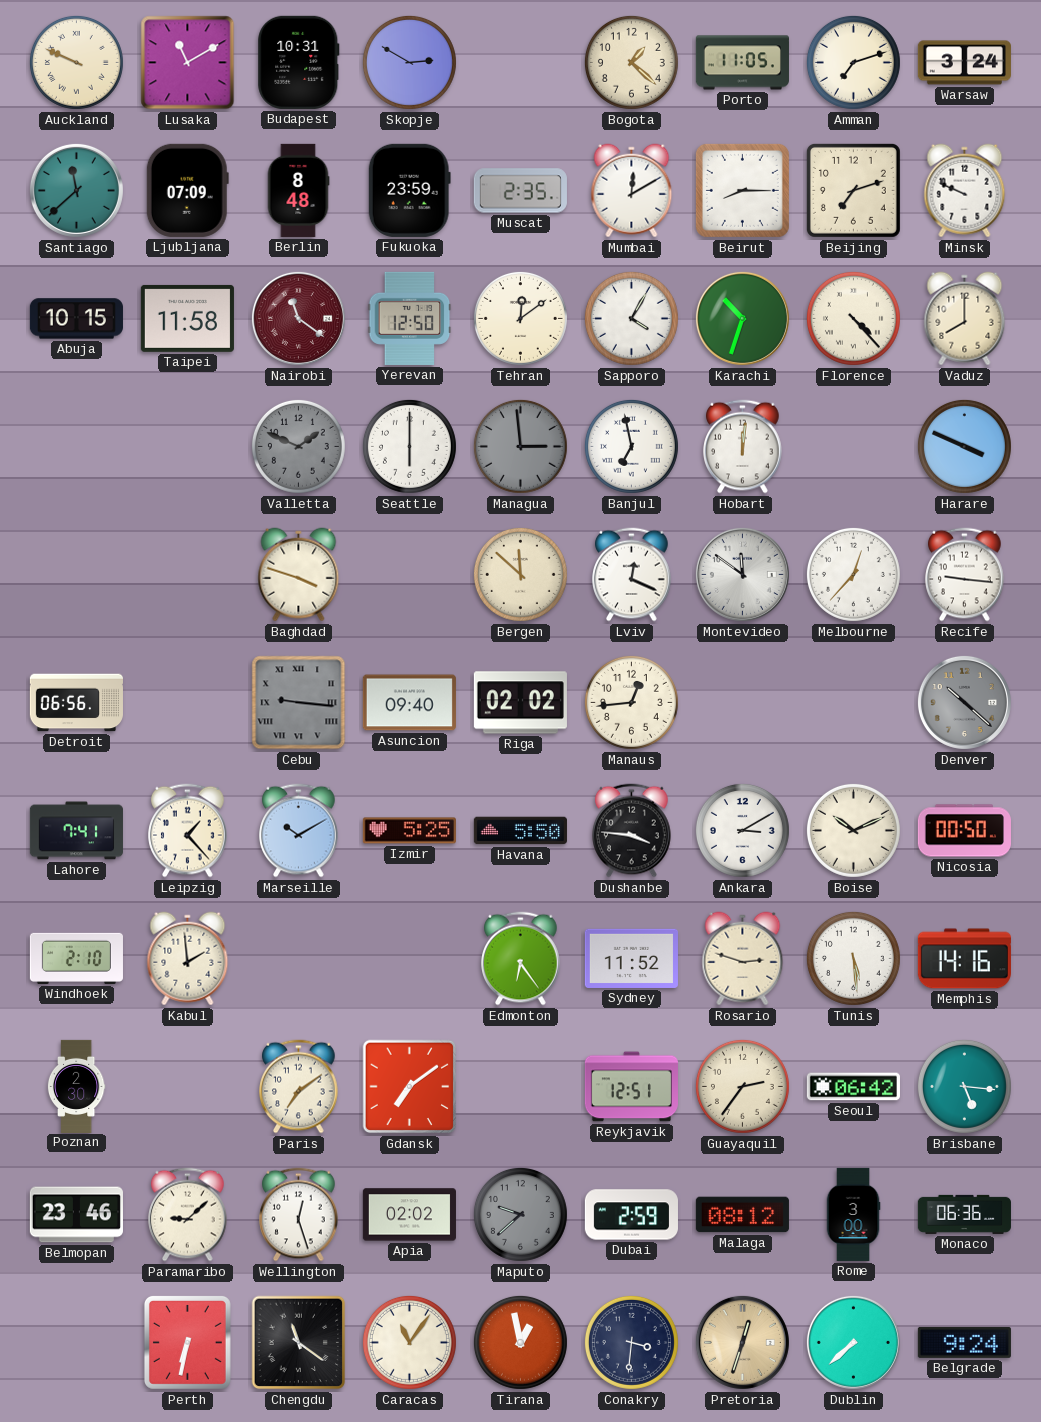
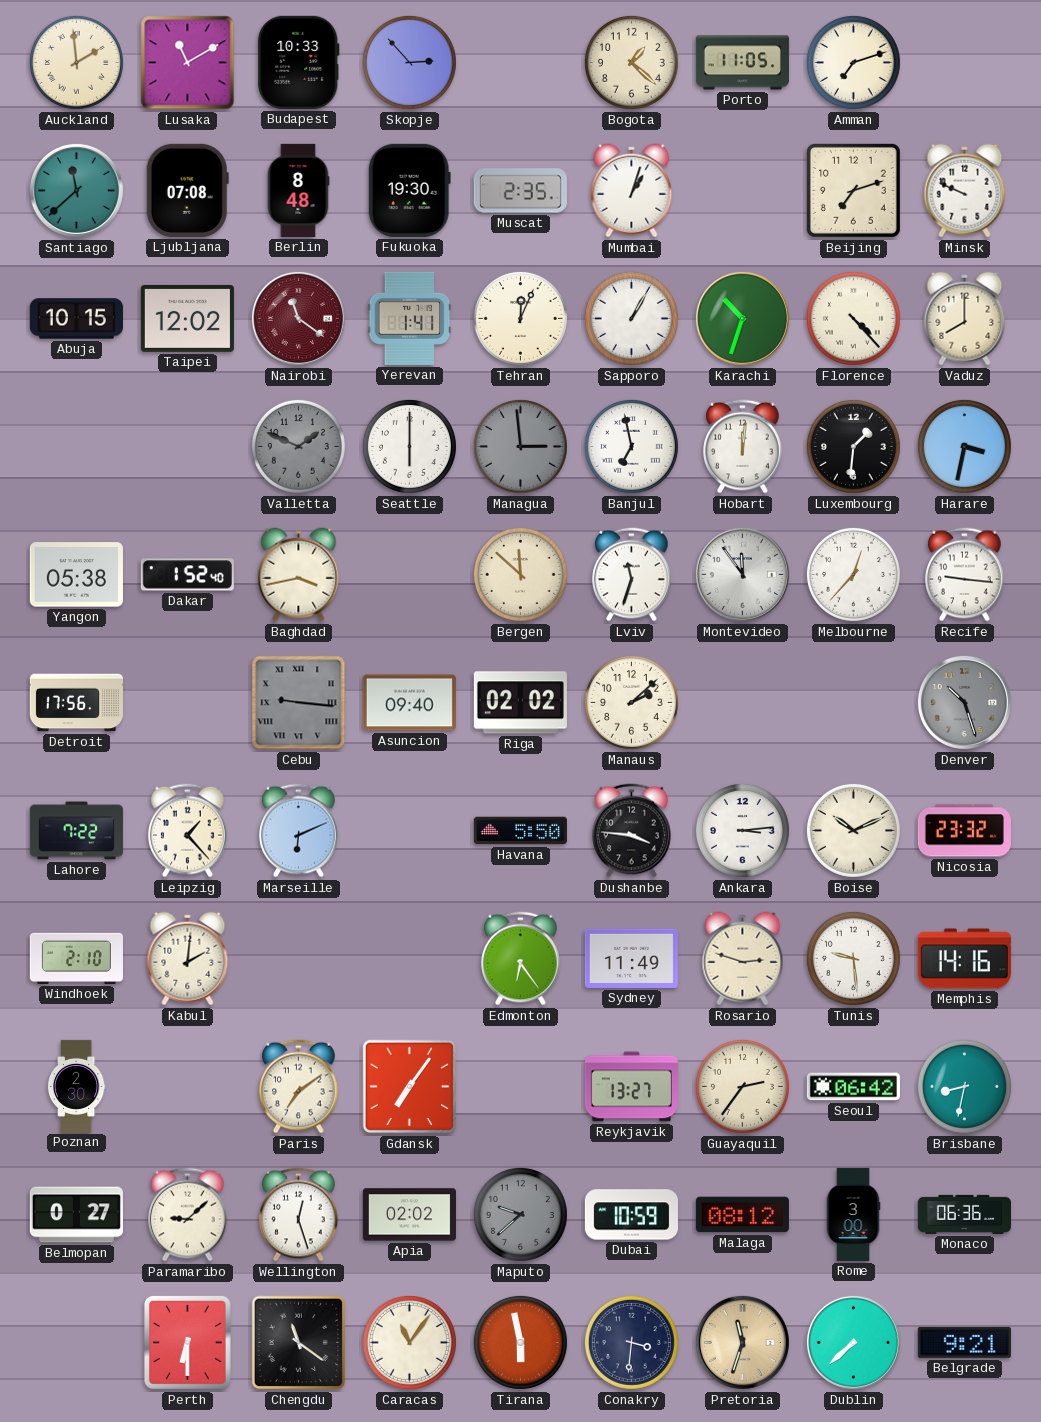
Auckland: 9:49 -> 1:59 (76, 62)
Budapest: 10:31 -> 10:33 (299, 62)
Skopje: 2:50 -> 2:53 (409, 62)
Warsaw: 3:24 -> none (964, 63)
Ljubljana: 07:09 -> 07:08 (187, 190)
Fukuoka: 23:59 -> 19:30 (409, 190)
Mumbai: 12:10 -> 1:03 (632, 191)
Beirut: 8:15 -> none (742, 190)
Taipei: 11:58 -> 12:02 (187, 318)
Yerevan: 12:50 -> 1:41 (410, 318)
Tehran: 12:09 -> 12:04 (520, 318)
Sapporo: 4:05 -> 1:05 (631, 318)
Luxembourg: none -> 1:31 (853, 446)
Harare: 3:49 -> 3:32 (964, 446)
Yangon: none -> 05:38 (76, 575)
Dakar: none -> 1:52 (187, 575)
Baghdad: 3:48 -> 3:43 (299, 575)
Lviv: 12:19 -> 11:33 (632, 575)
Montevideo: 11:51 -> 11:54 (742, 574)
Detroit: 06:56 -> 17:56 (76, 703)
Manaus: 12:44 -> 2:08 (631, 702)
Denver: 10:22 -> 10:27 (964, 702)
Lahore: 7:41 -> 7:22 (76, 831)
Marseille: 10:10 -> 6:11 (299, 831)
Izmir: 5:25 -> none (409, 831)
Ankara: 3:10 -> 3:14 (742, 830)
Nicosia: 00:50 -> 23:32 (964, 831)
Kabul: 1:59 -> 2:01 (188, 959)
Sydney: 11:52 -> 11:49 (631, 958)
Tunis: 5:29 -> 9:29 (853, 958)
Gdansk: 7:09 -> 7:06 (410, 1087)
Reykjavik: 12:51 -> 13:27 (631, 1087)
Brisbane: 5:16 -> 8:32 (964, 1086)
Belmopan: 23:46 -> 0:27 (76, 1215)
Dubai: 2:59 -> 10:59 (631, 1215)
Perth: 6:32 -> 6:30 (187, 1342)
Tirana: 12:58 -> 5:58 (520, 1342)
Pretoria: 12:33 -> 11:33 (742, 1342)
Belgrade: 9:24 -> 9:21 (964, 1342)
